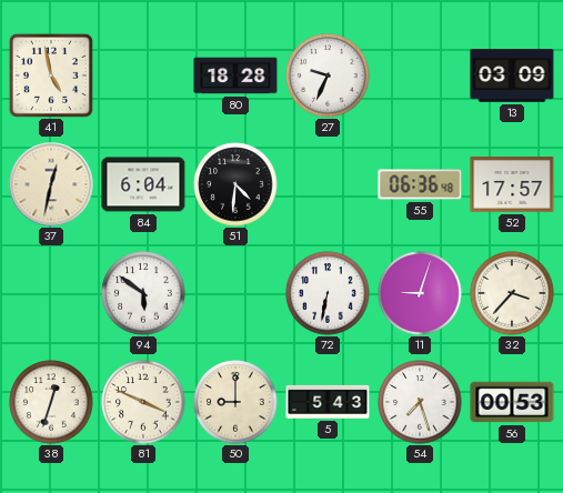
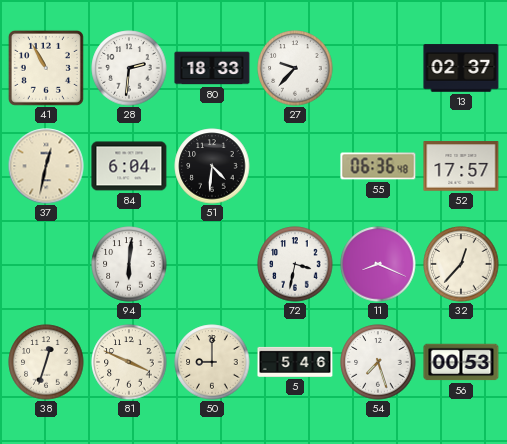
41: 4:58 -> 10:55 (46, 68)
28: none -> 2:31 (129, 68)
80: 18:28 -> 18:33 (212, 68)
27: 9:34 -> 9:37 (295, 68)
13: 03:09 -> 02:37 (461, 68)
94: 5:51 -> 6:01 (129, 264)
72: 6:32 -> 3:32 (295, 264)
11: 9:03 -> 8:19 (378, 264)
32: 3:37 -> 12:37 (461, 264)
5: 5:43 -> 5:46 (295, 362)
